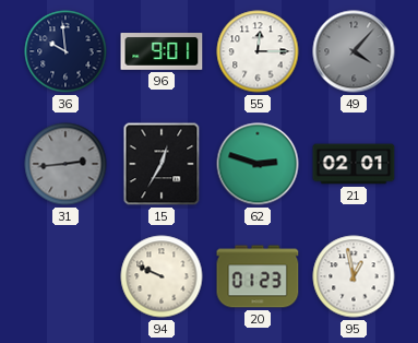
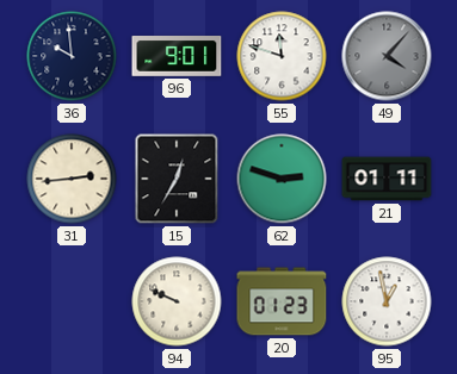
55: 12:15 -> 11:48 (282, 56)
31 dial: grey -> cream (72, 179)
21: 02:01 -> 01:11 (387, 179)
